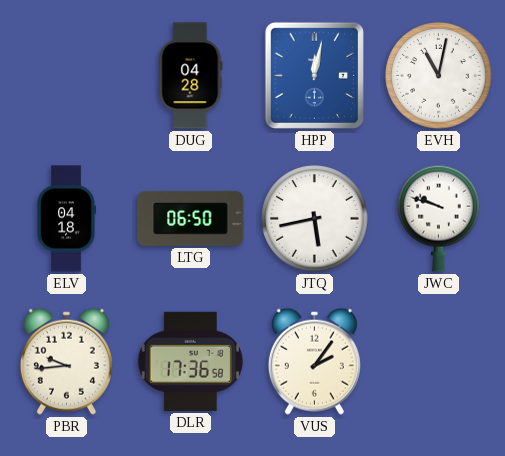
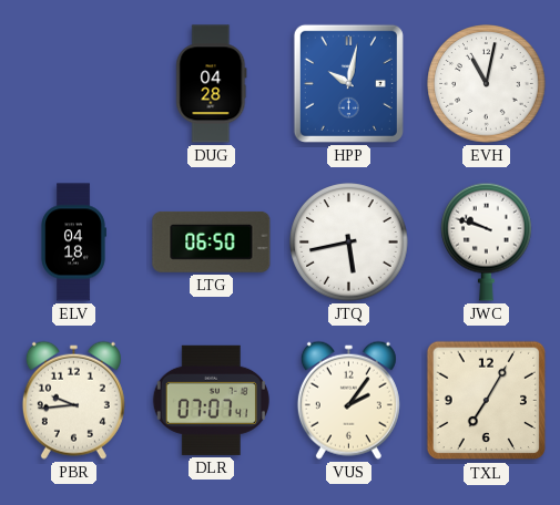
HPP: 12:02 -> 10:02 (348, 83)
DLR: 17:36 -> 07:07 (211, 400)
TXL: none -> 7:05 (487, 401)
